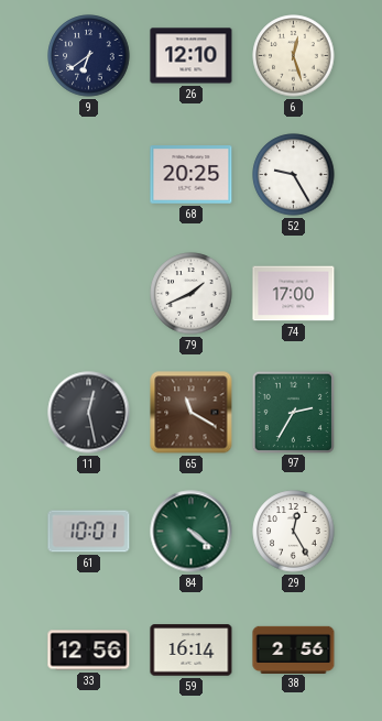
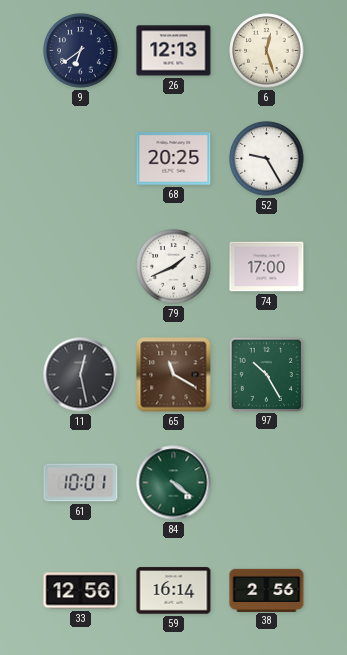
26: 12:10 -> 12:13 (174, 51)
97: 2:35 -> 10:25 (266, 374)
29: 12:25 -> none (294, 532)
